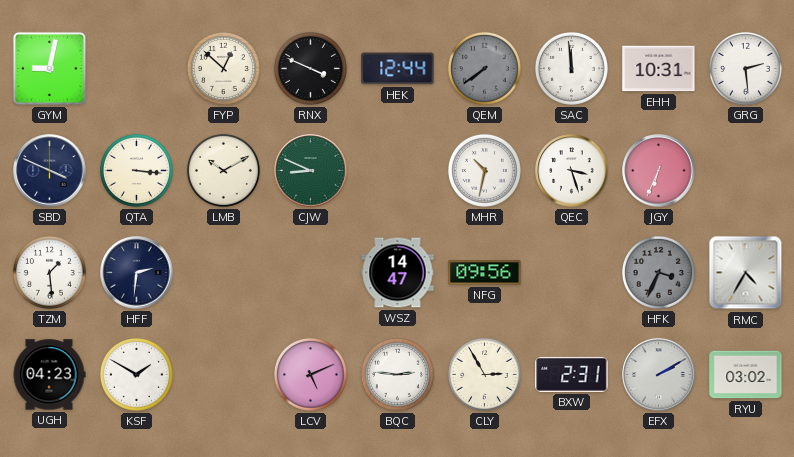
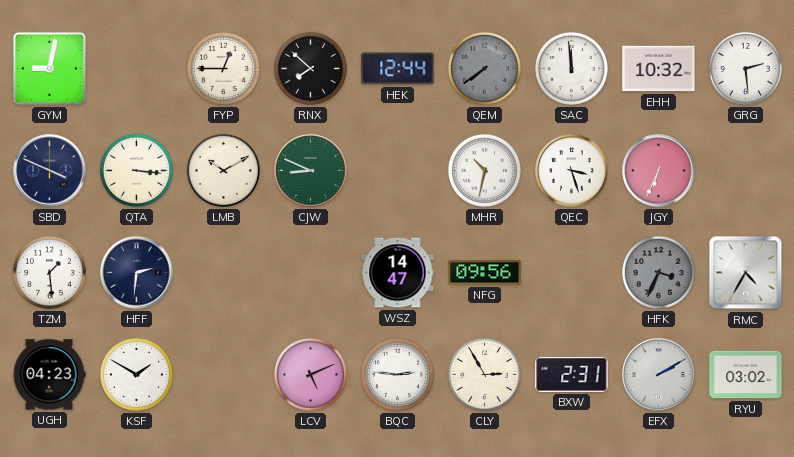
FYP: 12:52 -> 12:45 (223, 68)
RNX: 3:49 -> 7:52 (310, 68)
EHH: 10:31 -> 10:32 (659, 69)
